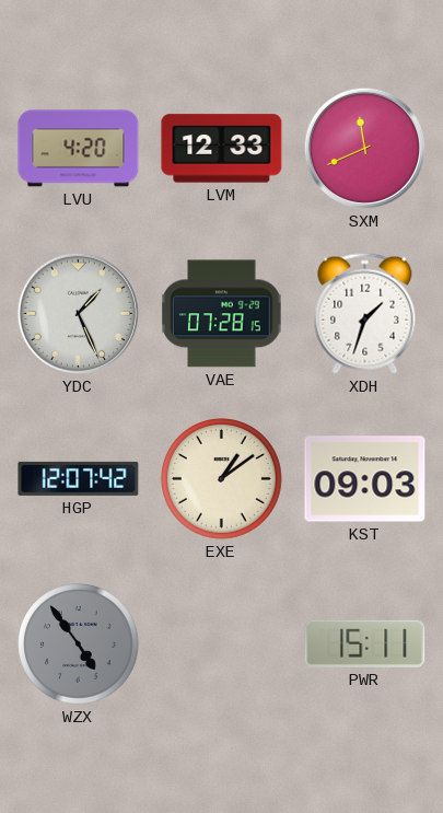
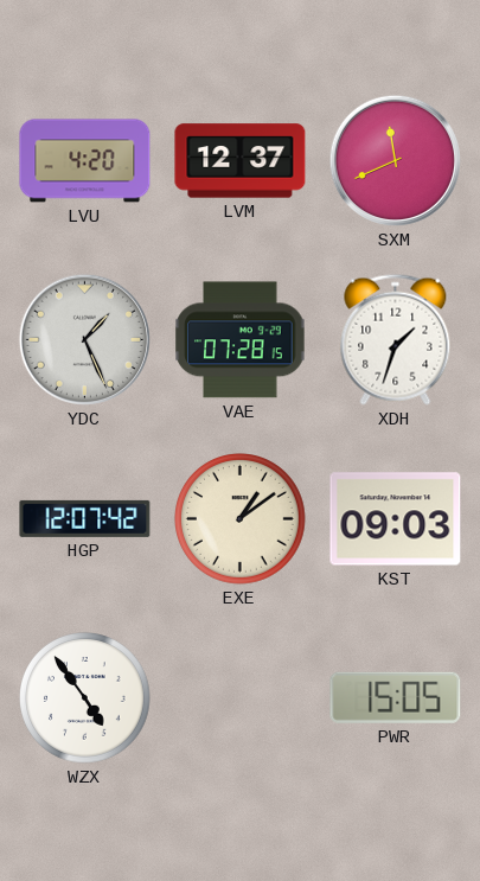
LVM: 12:33 -> 12:37 (241, 161)
WZX dial: grey -> white (85, 698)
PWR: 15:11 -> 15:05 (396, 697)
